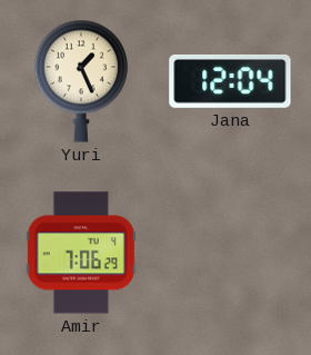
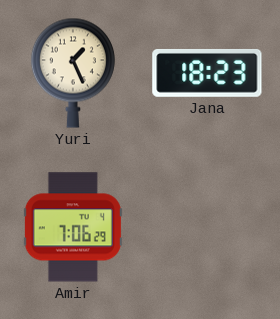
Jana: 12:04 -> 18:23 (207, 73)
